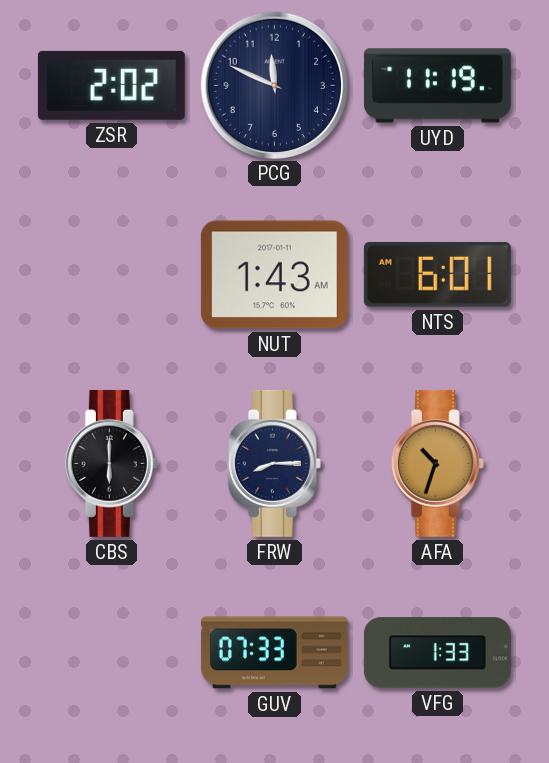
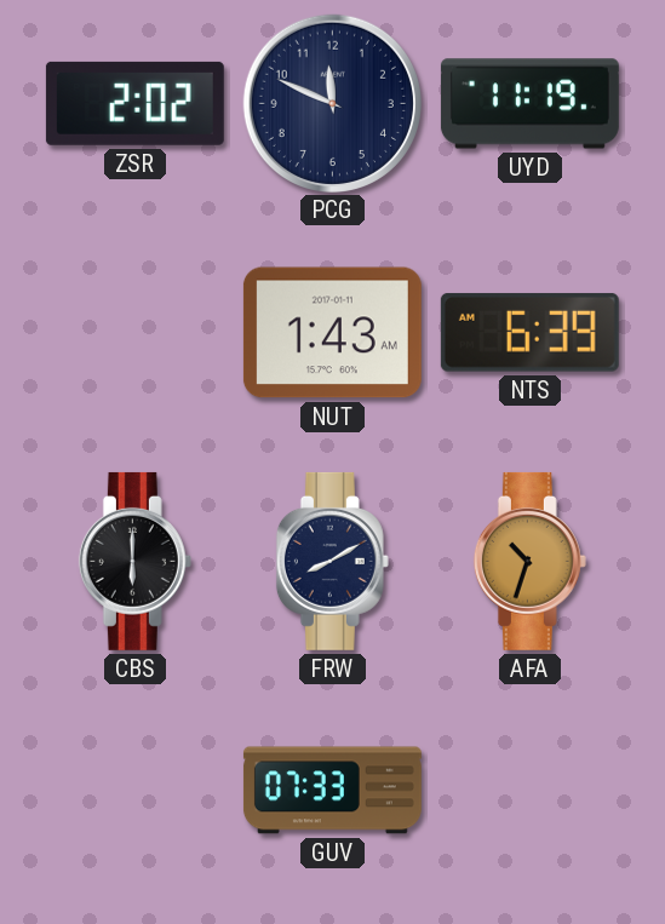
NTS: 6:01 -> 6:39 (529, 332)
FRW: 8:15 -> 8:10 (332, 561)
VFG: 1:33 -> none (437, 653)
